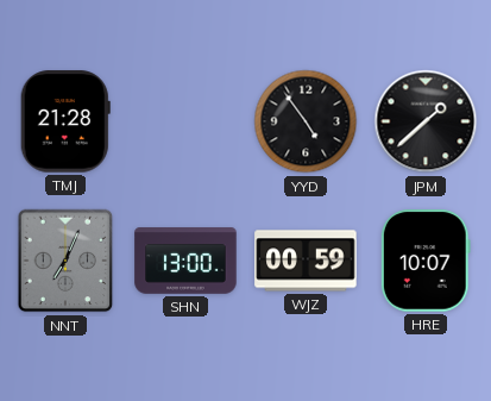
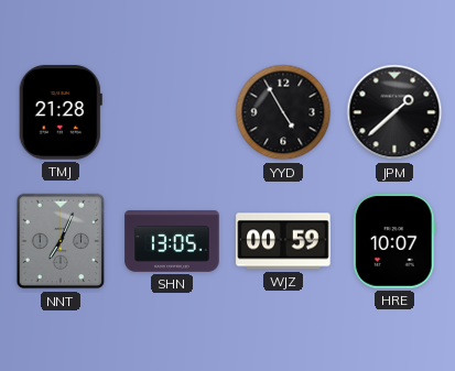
YYD: 4:54 -> 4:55 (283, 112)
SHN: 13:00 -> 13:05 (172, 241)
